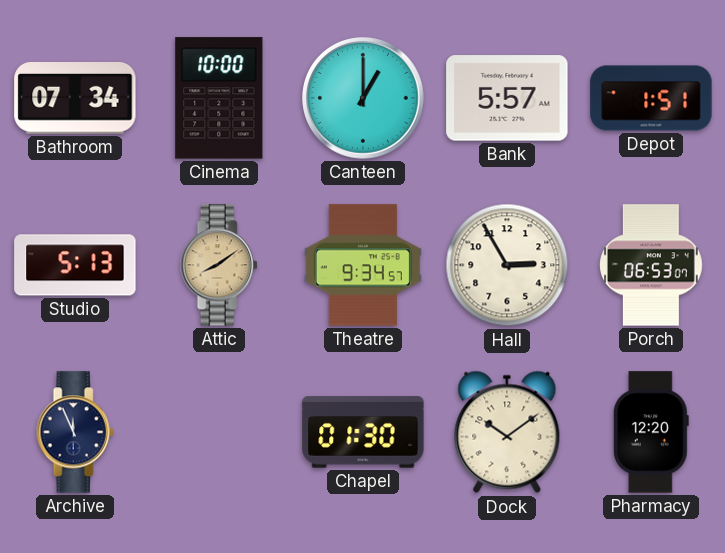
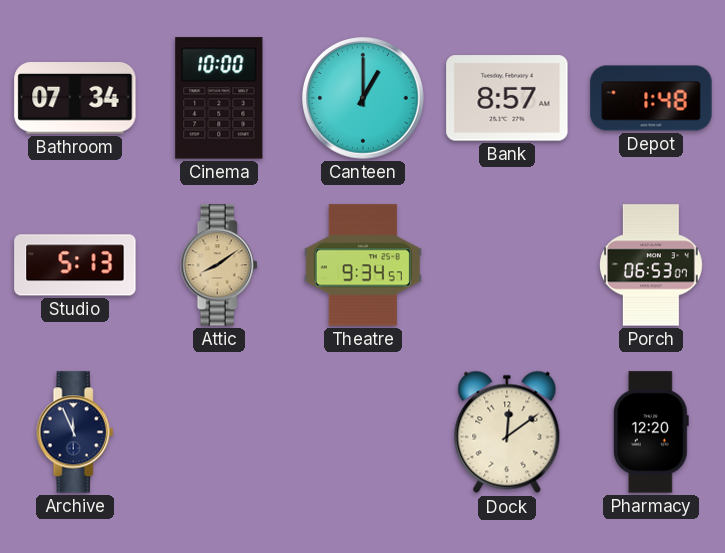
Bank: 5:57 -> 8:57 (507, 98)
Depot: 1:51 -> 1:48 (651, 98)
Hall: 2:55 -> none (507, 265)
Chapel: 01:30 -> none (363, 432)
Dock: 10:09 -> 12:09 (507, 432)
